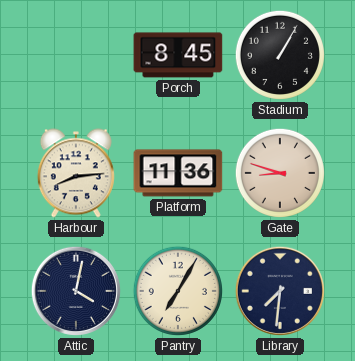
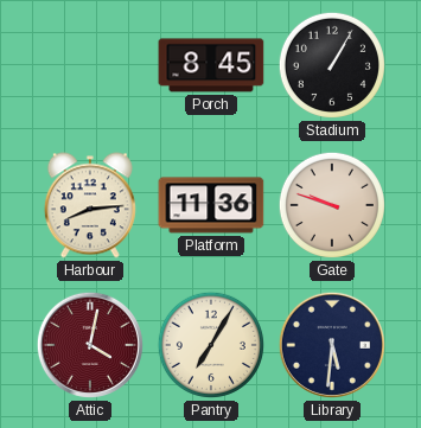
Gate: 8:48 -> 9:48 (332, 205)
Attic dial: navy -> burgundy (90, 345)
Library: 7:31 -> 5:31 (332, 345)
